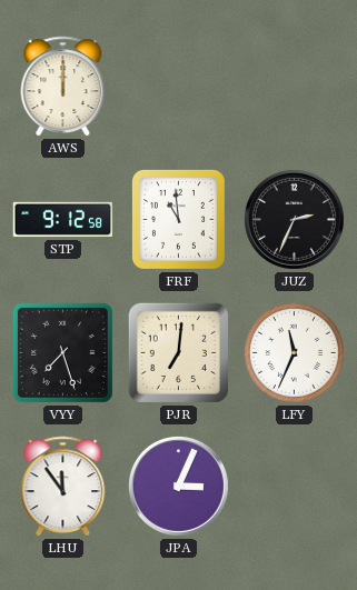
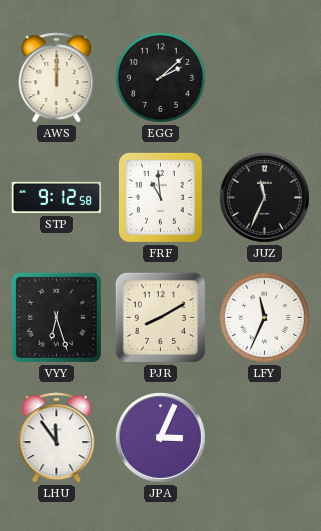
EGG: none -> 2:08 (160, 77)
JUZ: 2:34 -> 11:34 (264, 197)
VYY: 7:27 -> 6:27 (56, 317)
PJR: 7:01 -> 8:10 (160, 317)
